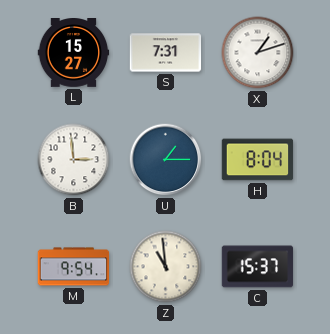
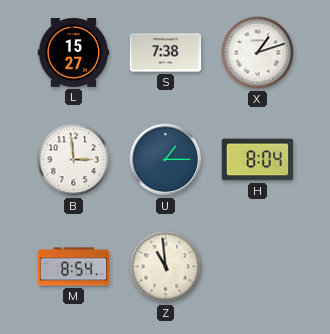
S: 7:31 -> 7:38 (166, 53)
M: 9:54 -> 8:54 (74, 267)
C: 15:37 -> none (258, 267)
